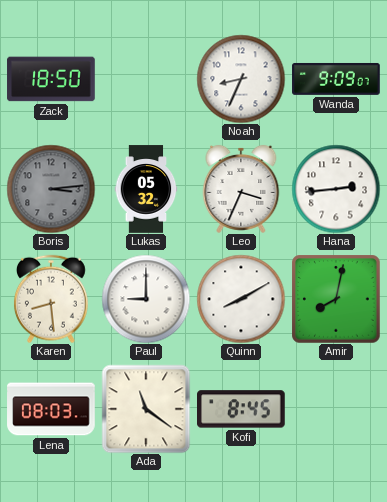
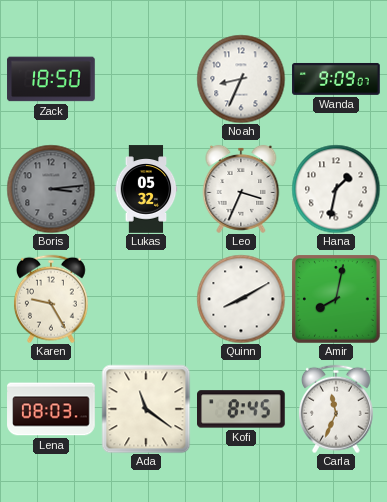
Hana: 2:44 -> 1:32 (336, 189)
Karen: 8:29 -> 9:25 (51, 299)
Paul: 9:00 -> none (146, 299)
Carla: none -> 11:34 (336, 409)
